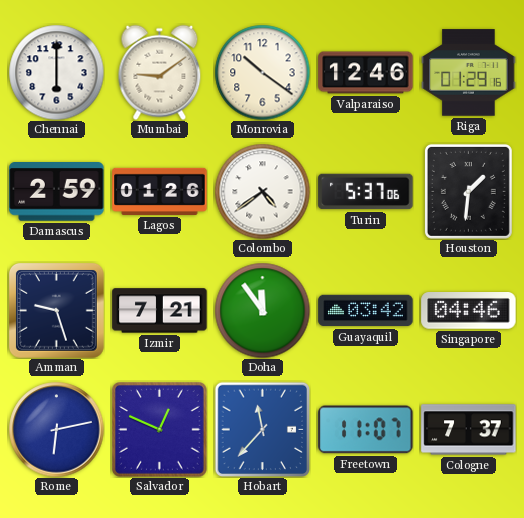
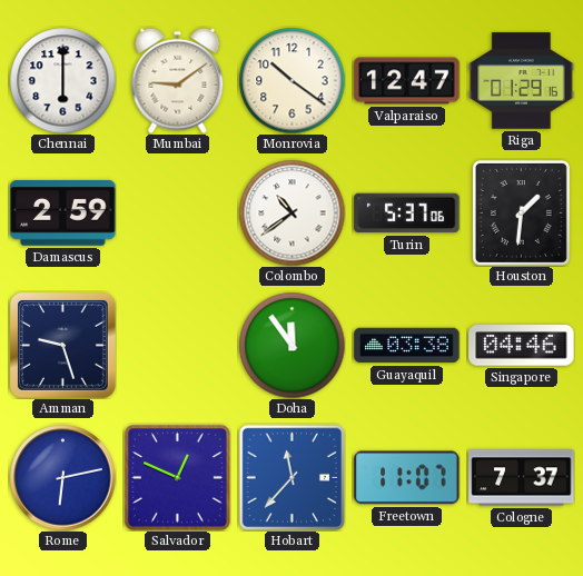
Valparaiso: 12:46 -> 12:47 (407, 81)
Lagos: 01:26 -> none (160, 191)
Colombo: 4:39 -> 10:39 (291, 212)
Izmir: 7:21 -> none (160, 311)
Guayaquil: 03:42 -> 03:38 (407, 346)
